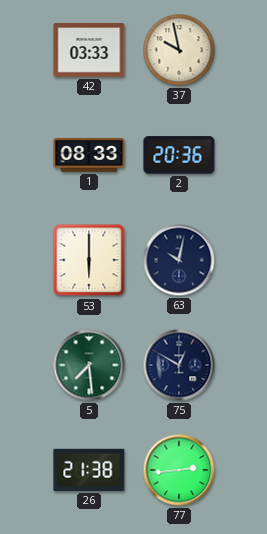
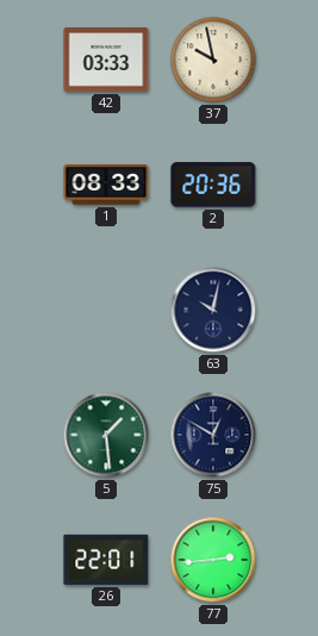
53: 6:00 -> none (89, 260)
5: 7:29 -> 1:29 (106, 435)
26: 21:38 -> 22:01 (106, 560)
